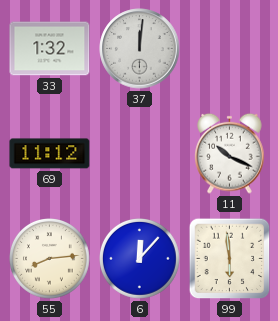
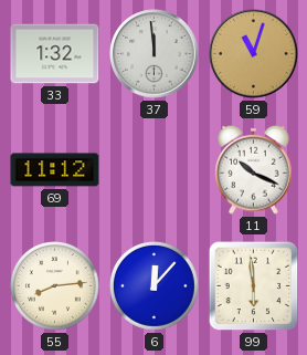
37: 12:01 -> 11:59 (155, 54)
59: none -> 11:03 (254, 54)
